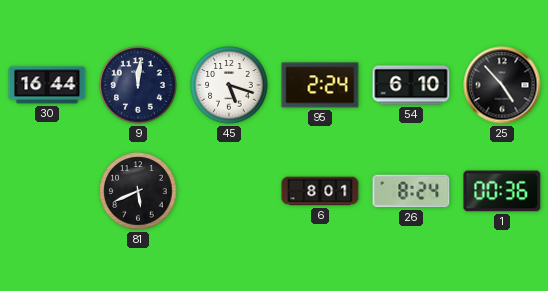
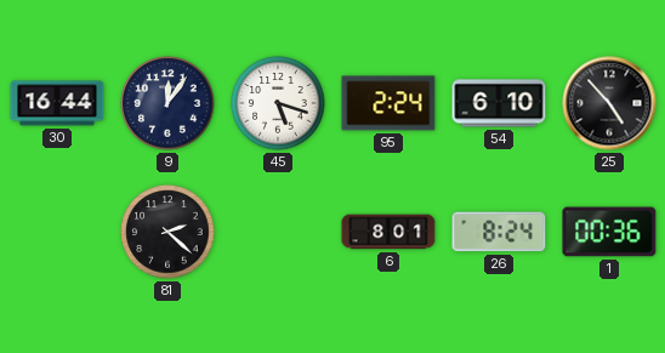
9: 12:01 -> 12:06 (167, 103)
81: 5:41 -> 2:22 (167, 232)
